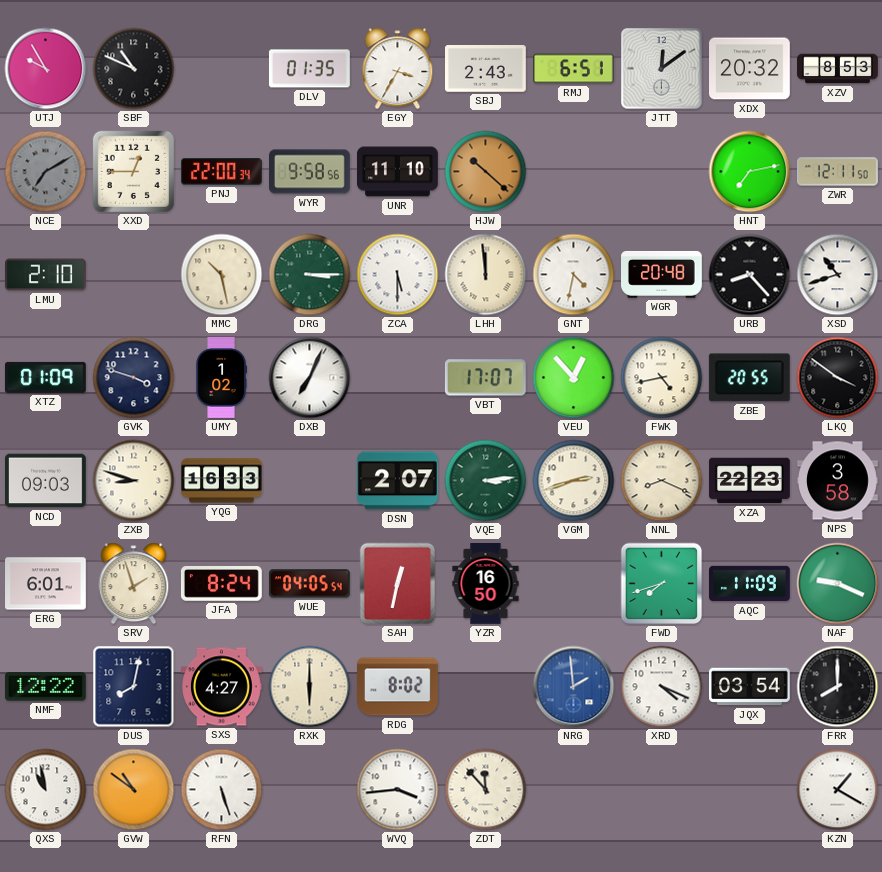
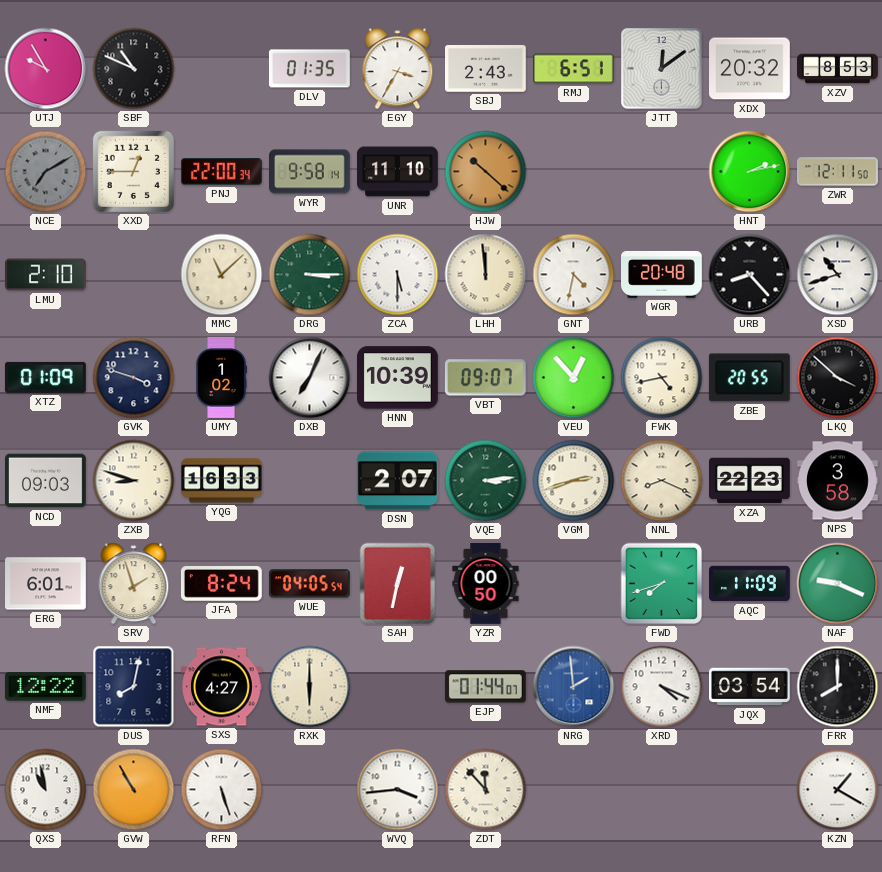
WYR: 9:58:56 -> 9:58:14 (310, 172)
HNT: 7:13 -> 2:13 (750, 172)
MMC: 10:28 -> 11:08 (222, 275)
HNN: none -> 10:39 (398, 378)
VBT: 17:07 -> 09:07 (485, 378)
LKQ: 3:51 -> 3:52 (838, 378)
YZR: 16:50 -> 00:50 (486, 584)
RDG: 8:02 -> none (398, 687)
EJP: none -> 01:44 (485, 687)
GVW: 10:51 -> 10:55 (134, 790)
